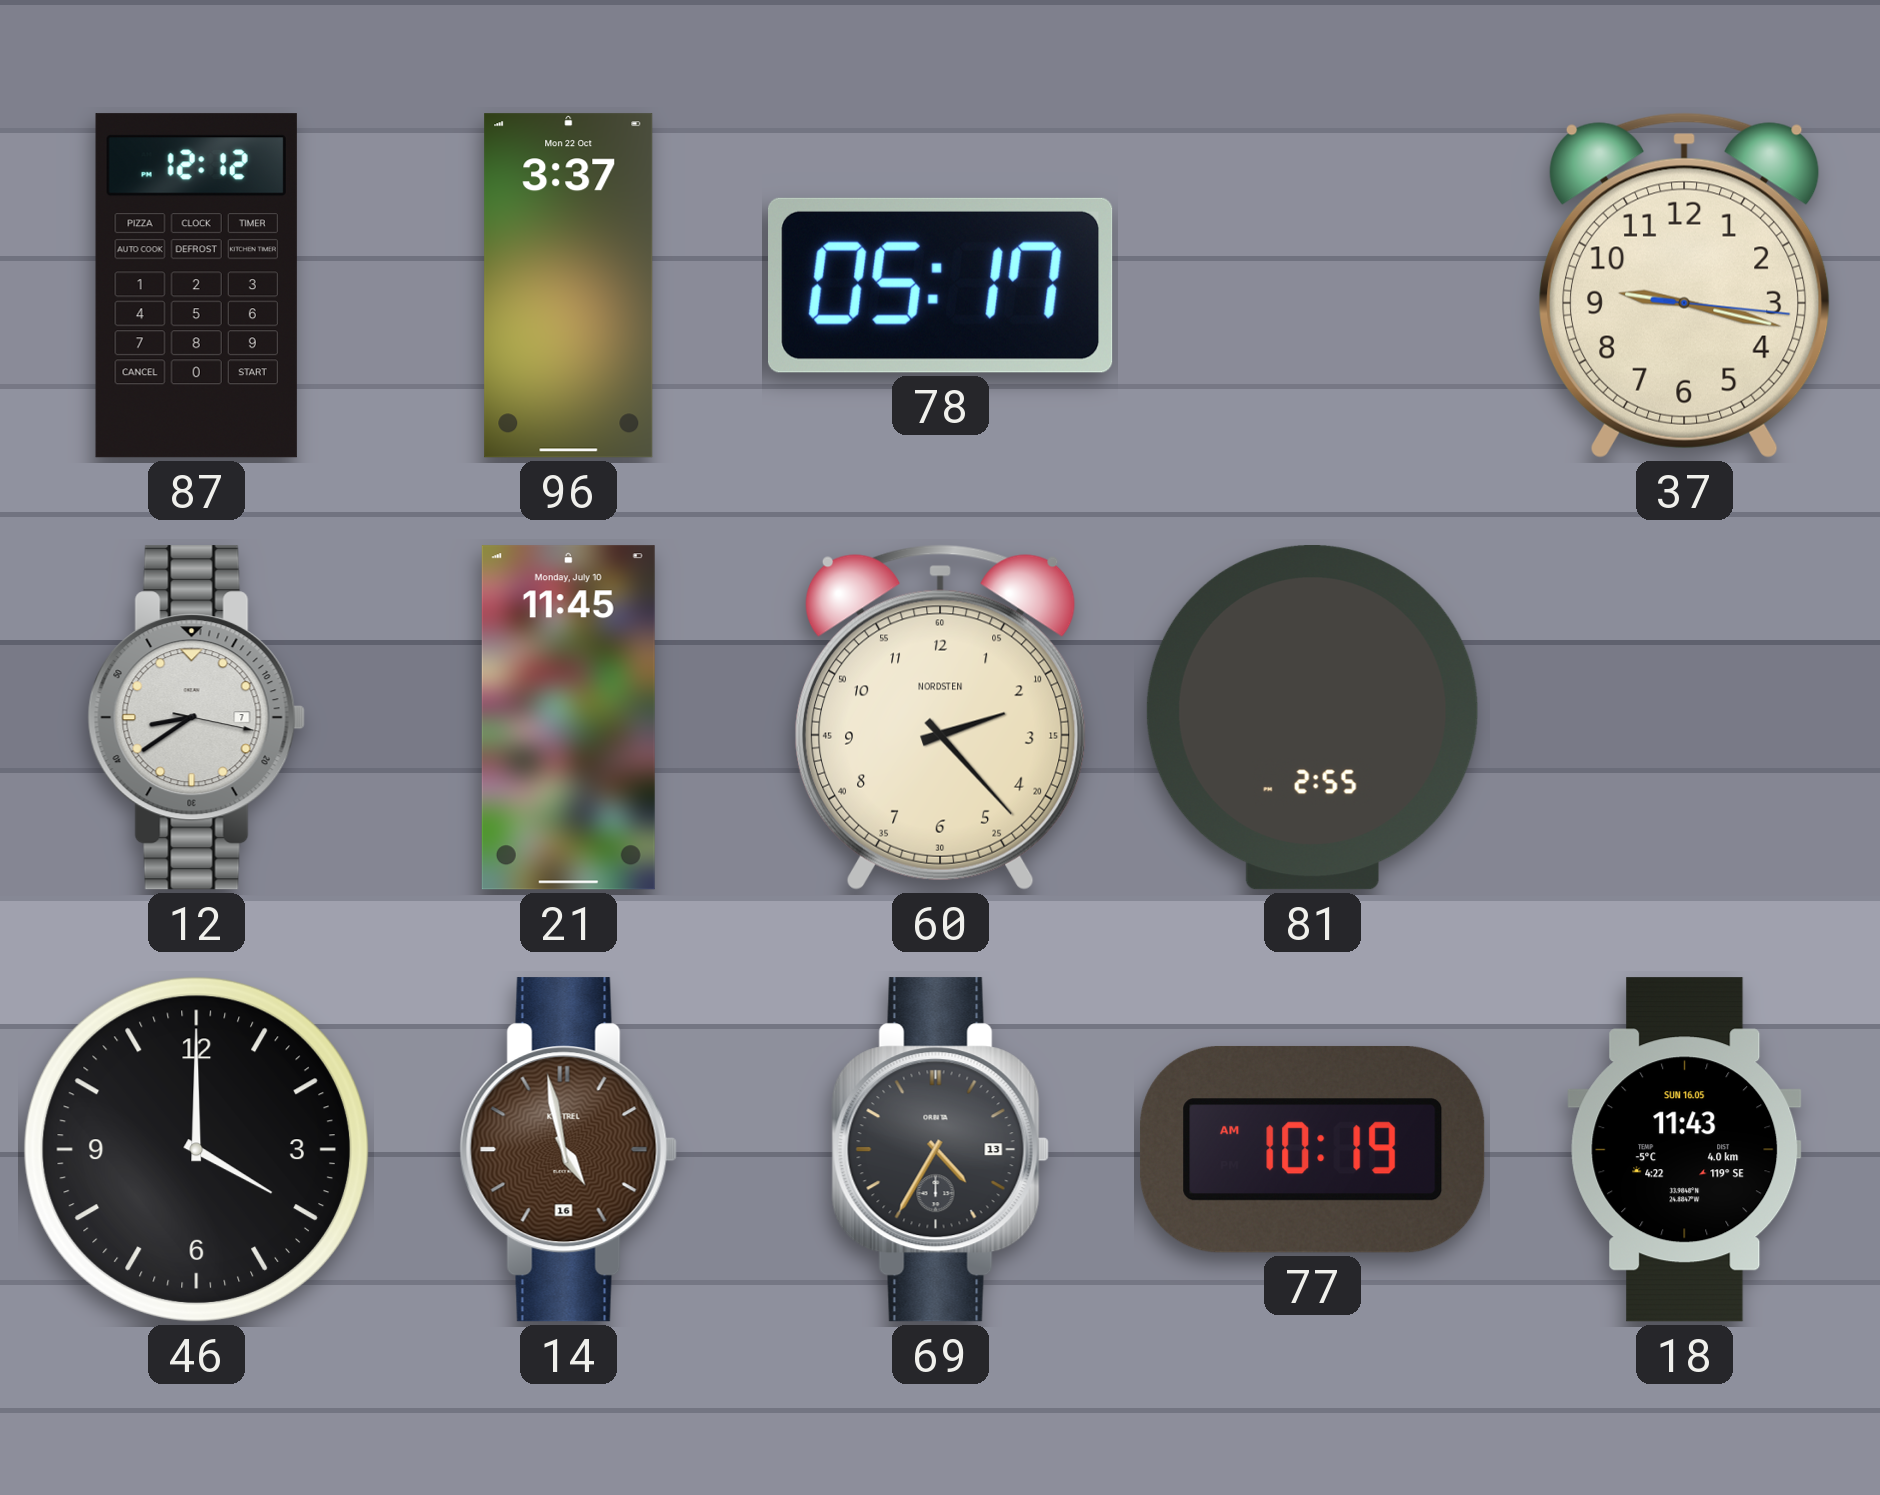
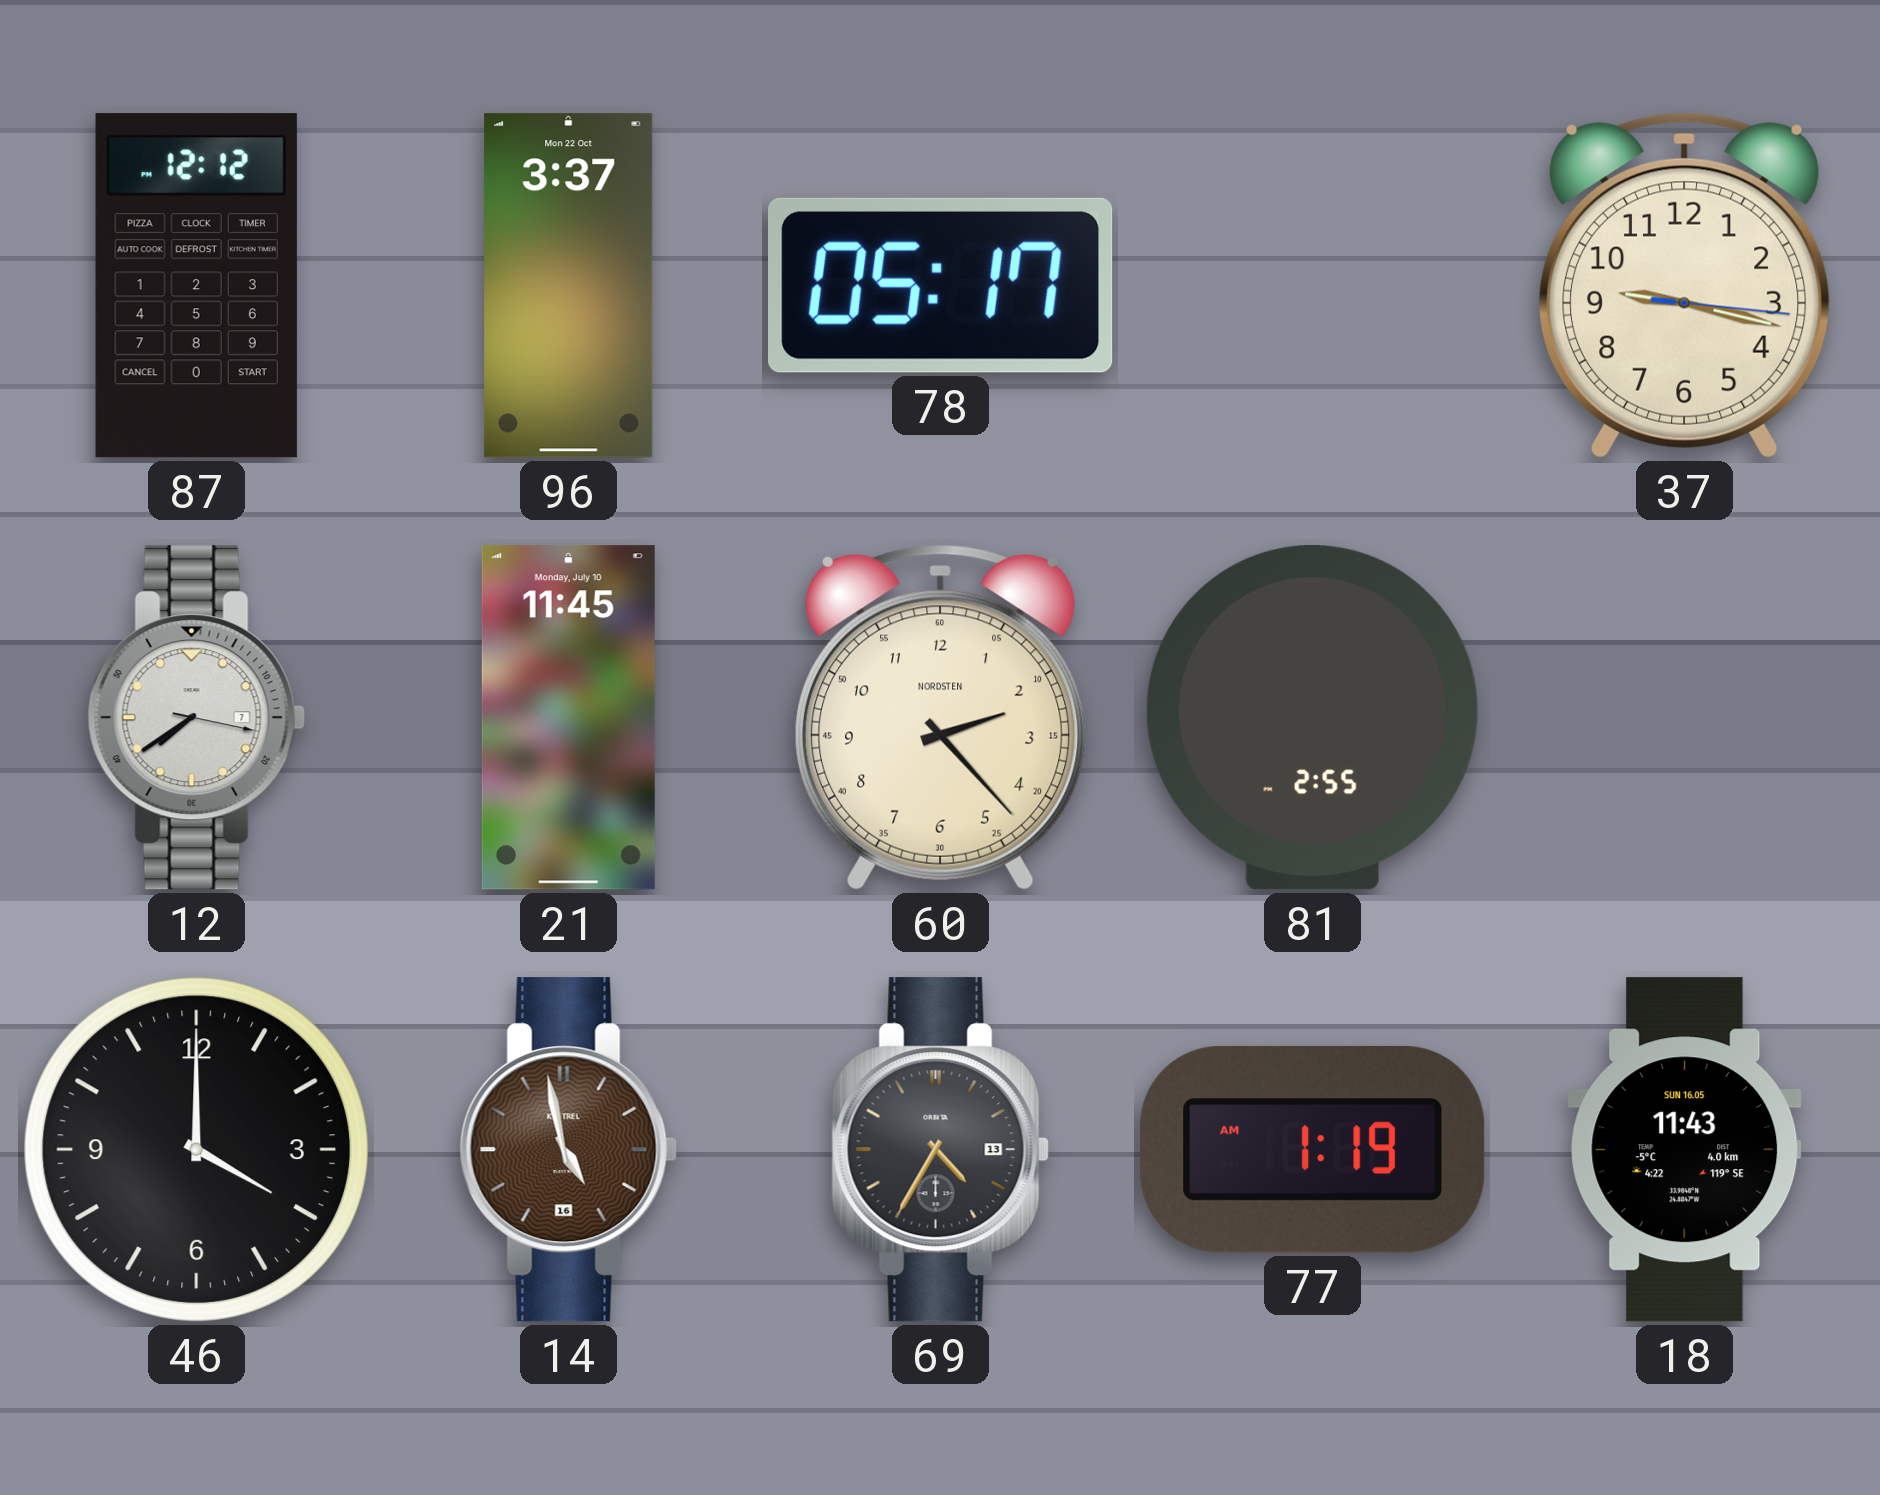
12: 8:39 -> 7:39 (196, 718)
77: 10:19 -> 1:19 (1313, 1149)
